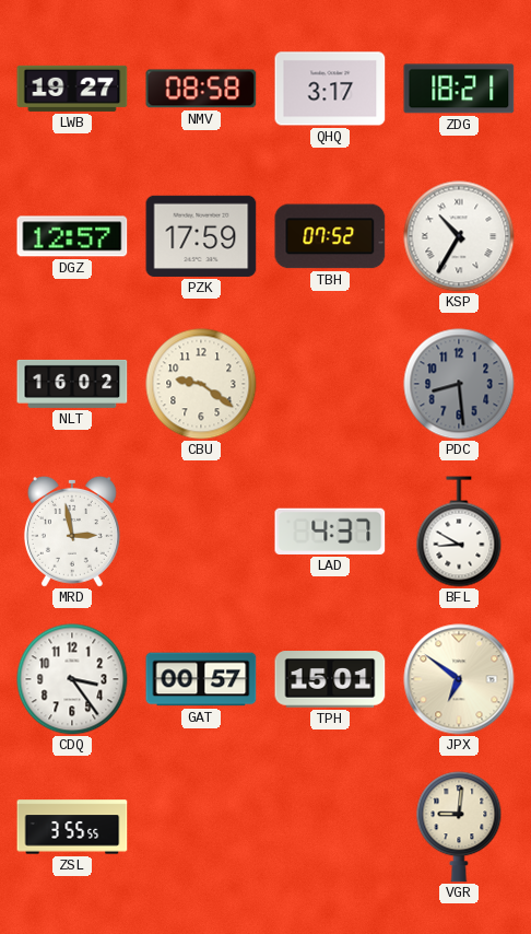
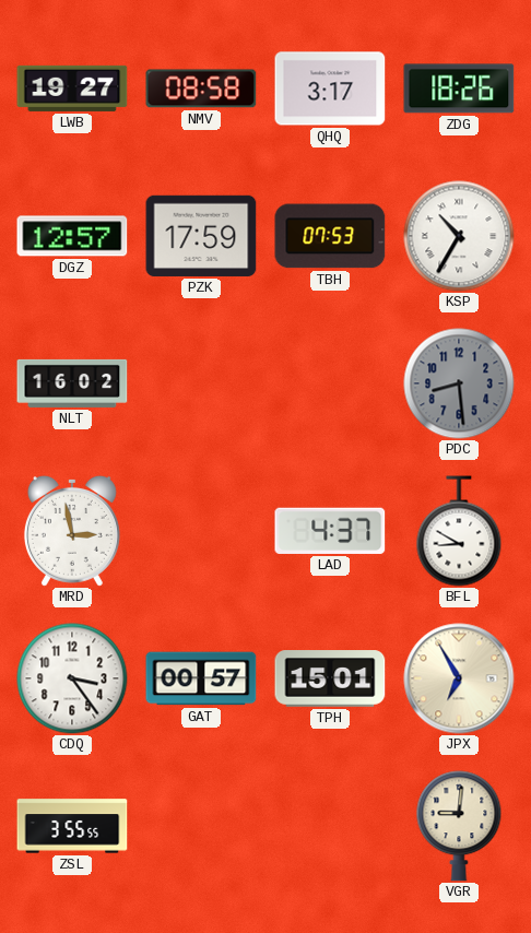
ZDG: 18:21 -> 18:26 (459, 88)
TBH: 07:52 -> 07:53 (330, 236)
CBU: 9:21 -> none (201, 384)
JPX: 6:51 -> 6:55 (459, 678)
